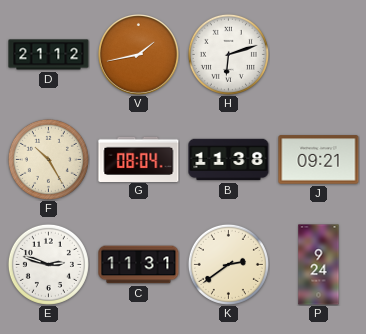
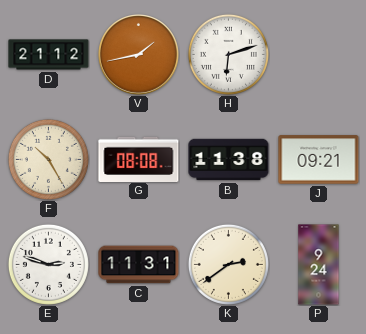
G: 08:04 -> 08:08 (139, 159)
